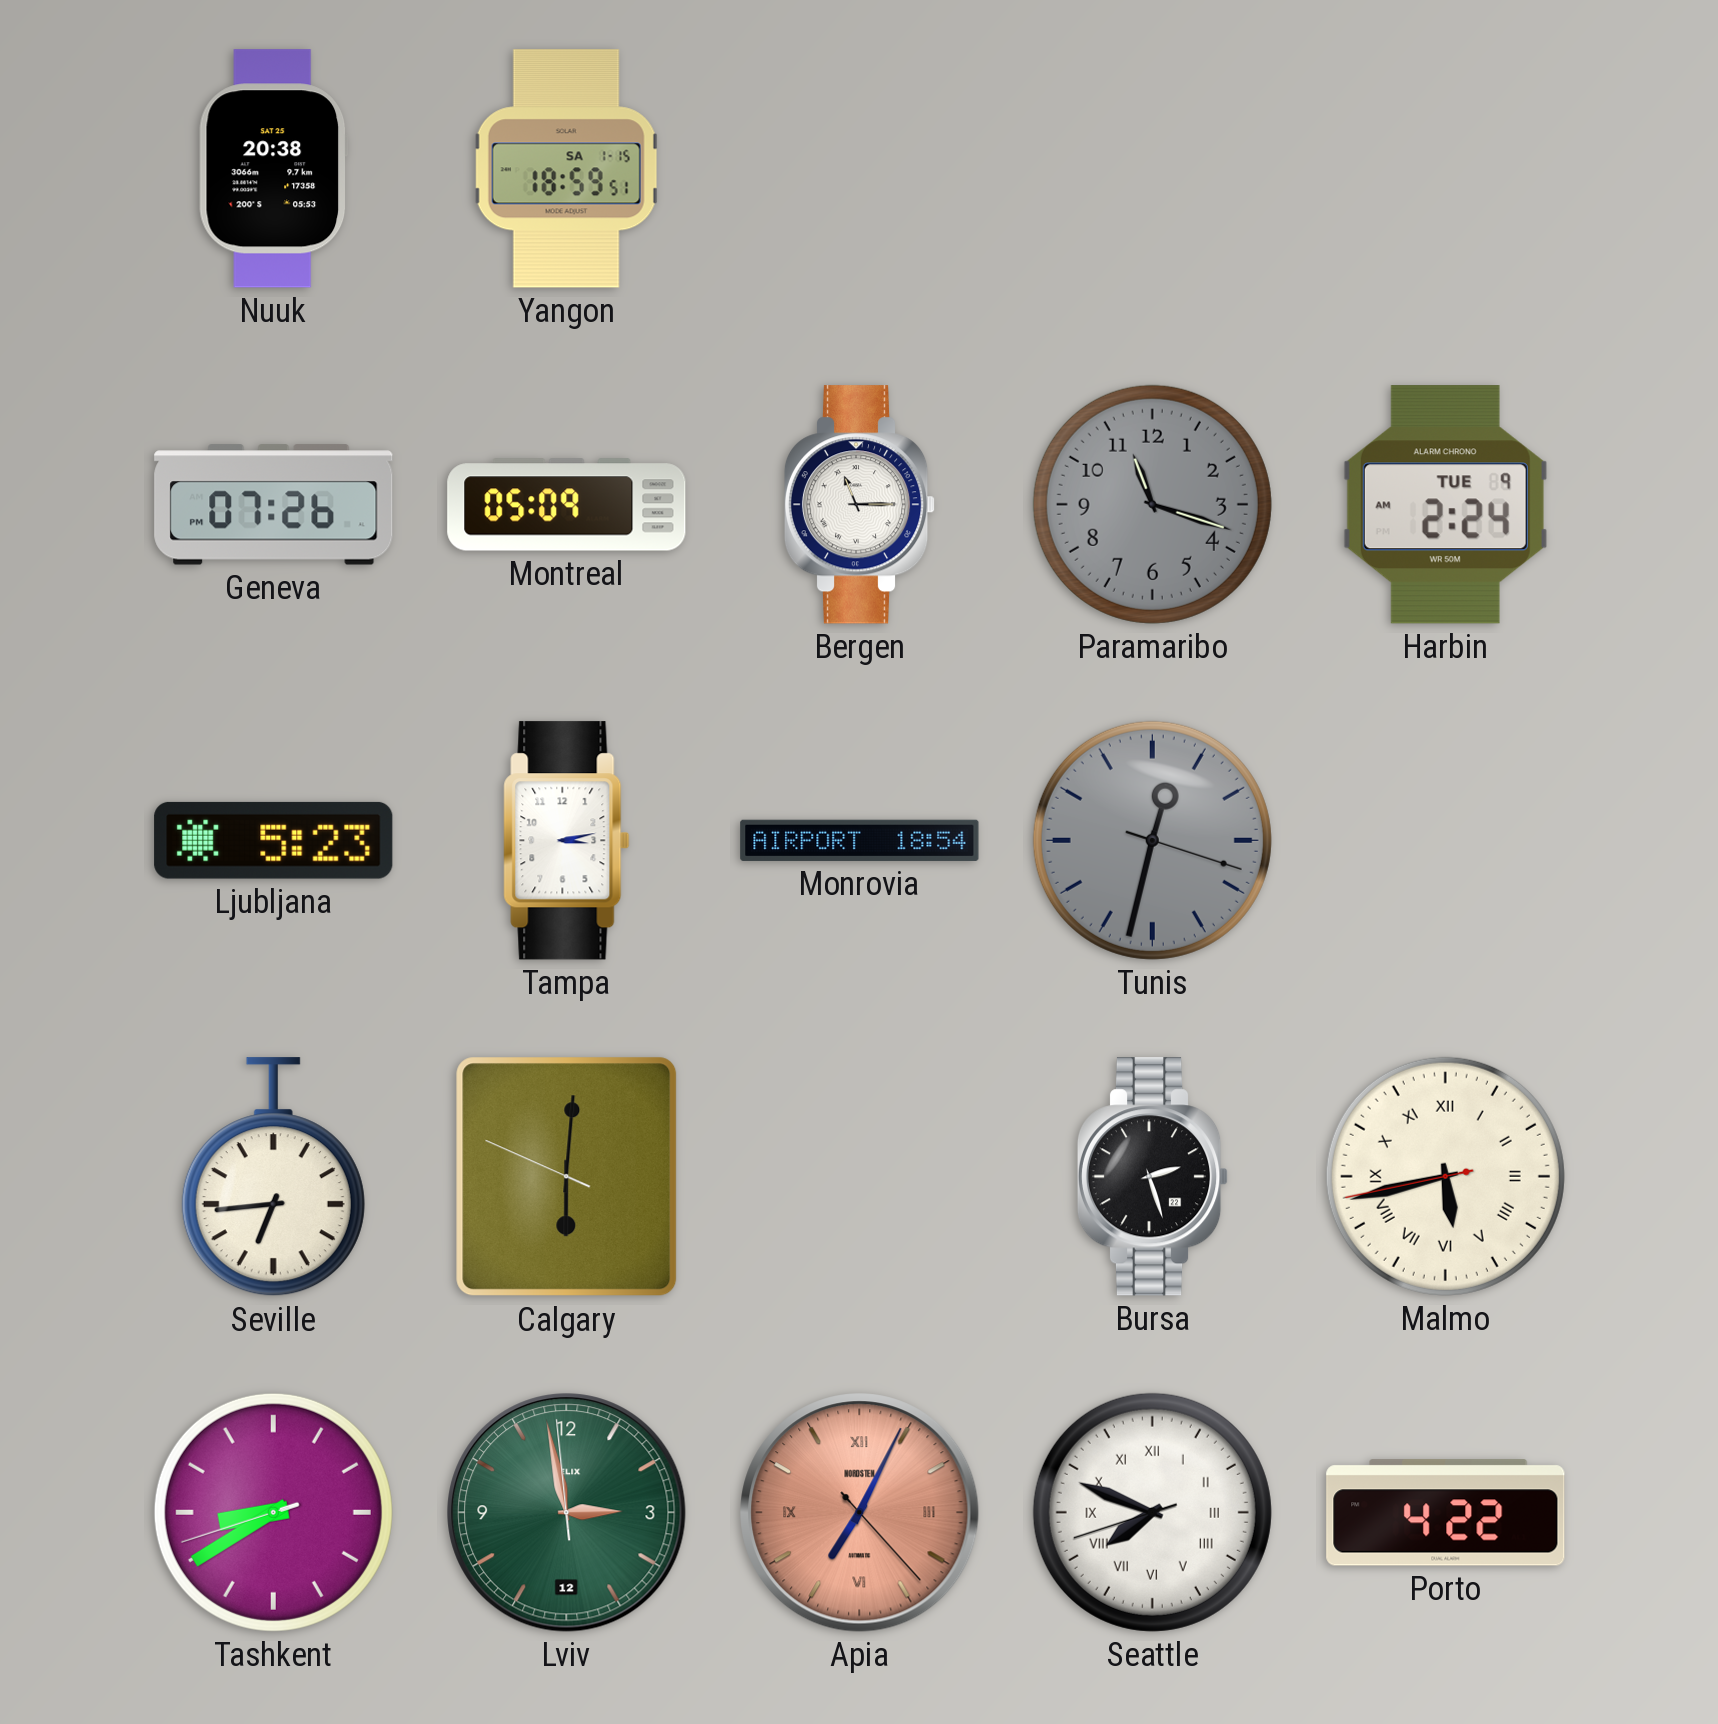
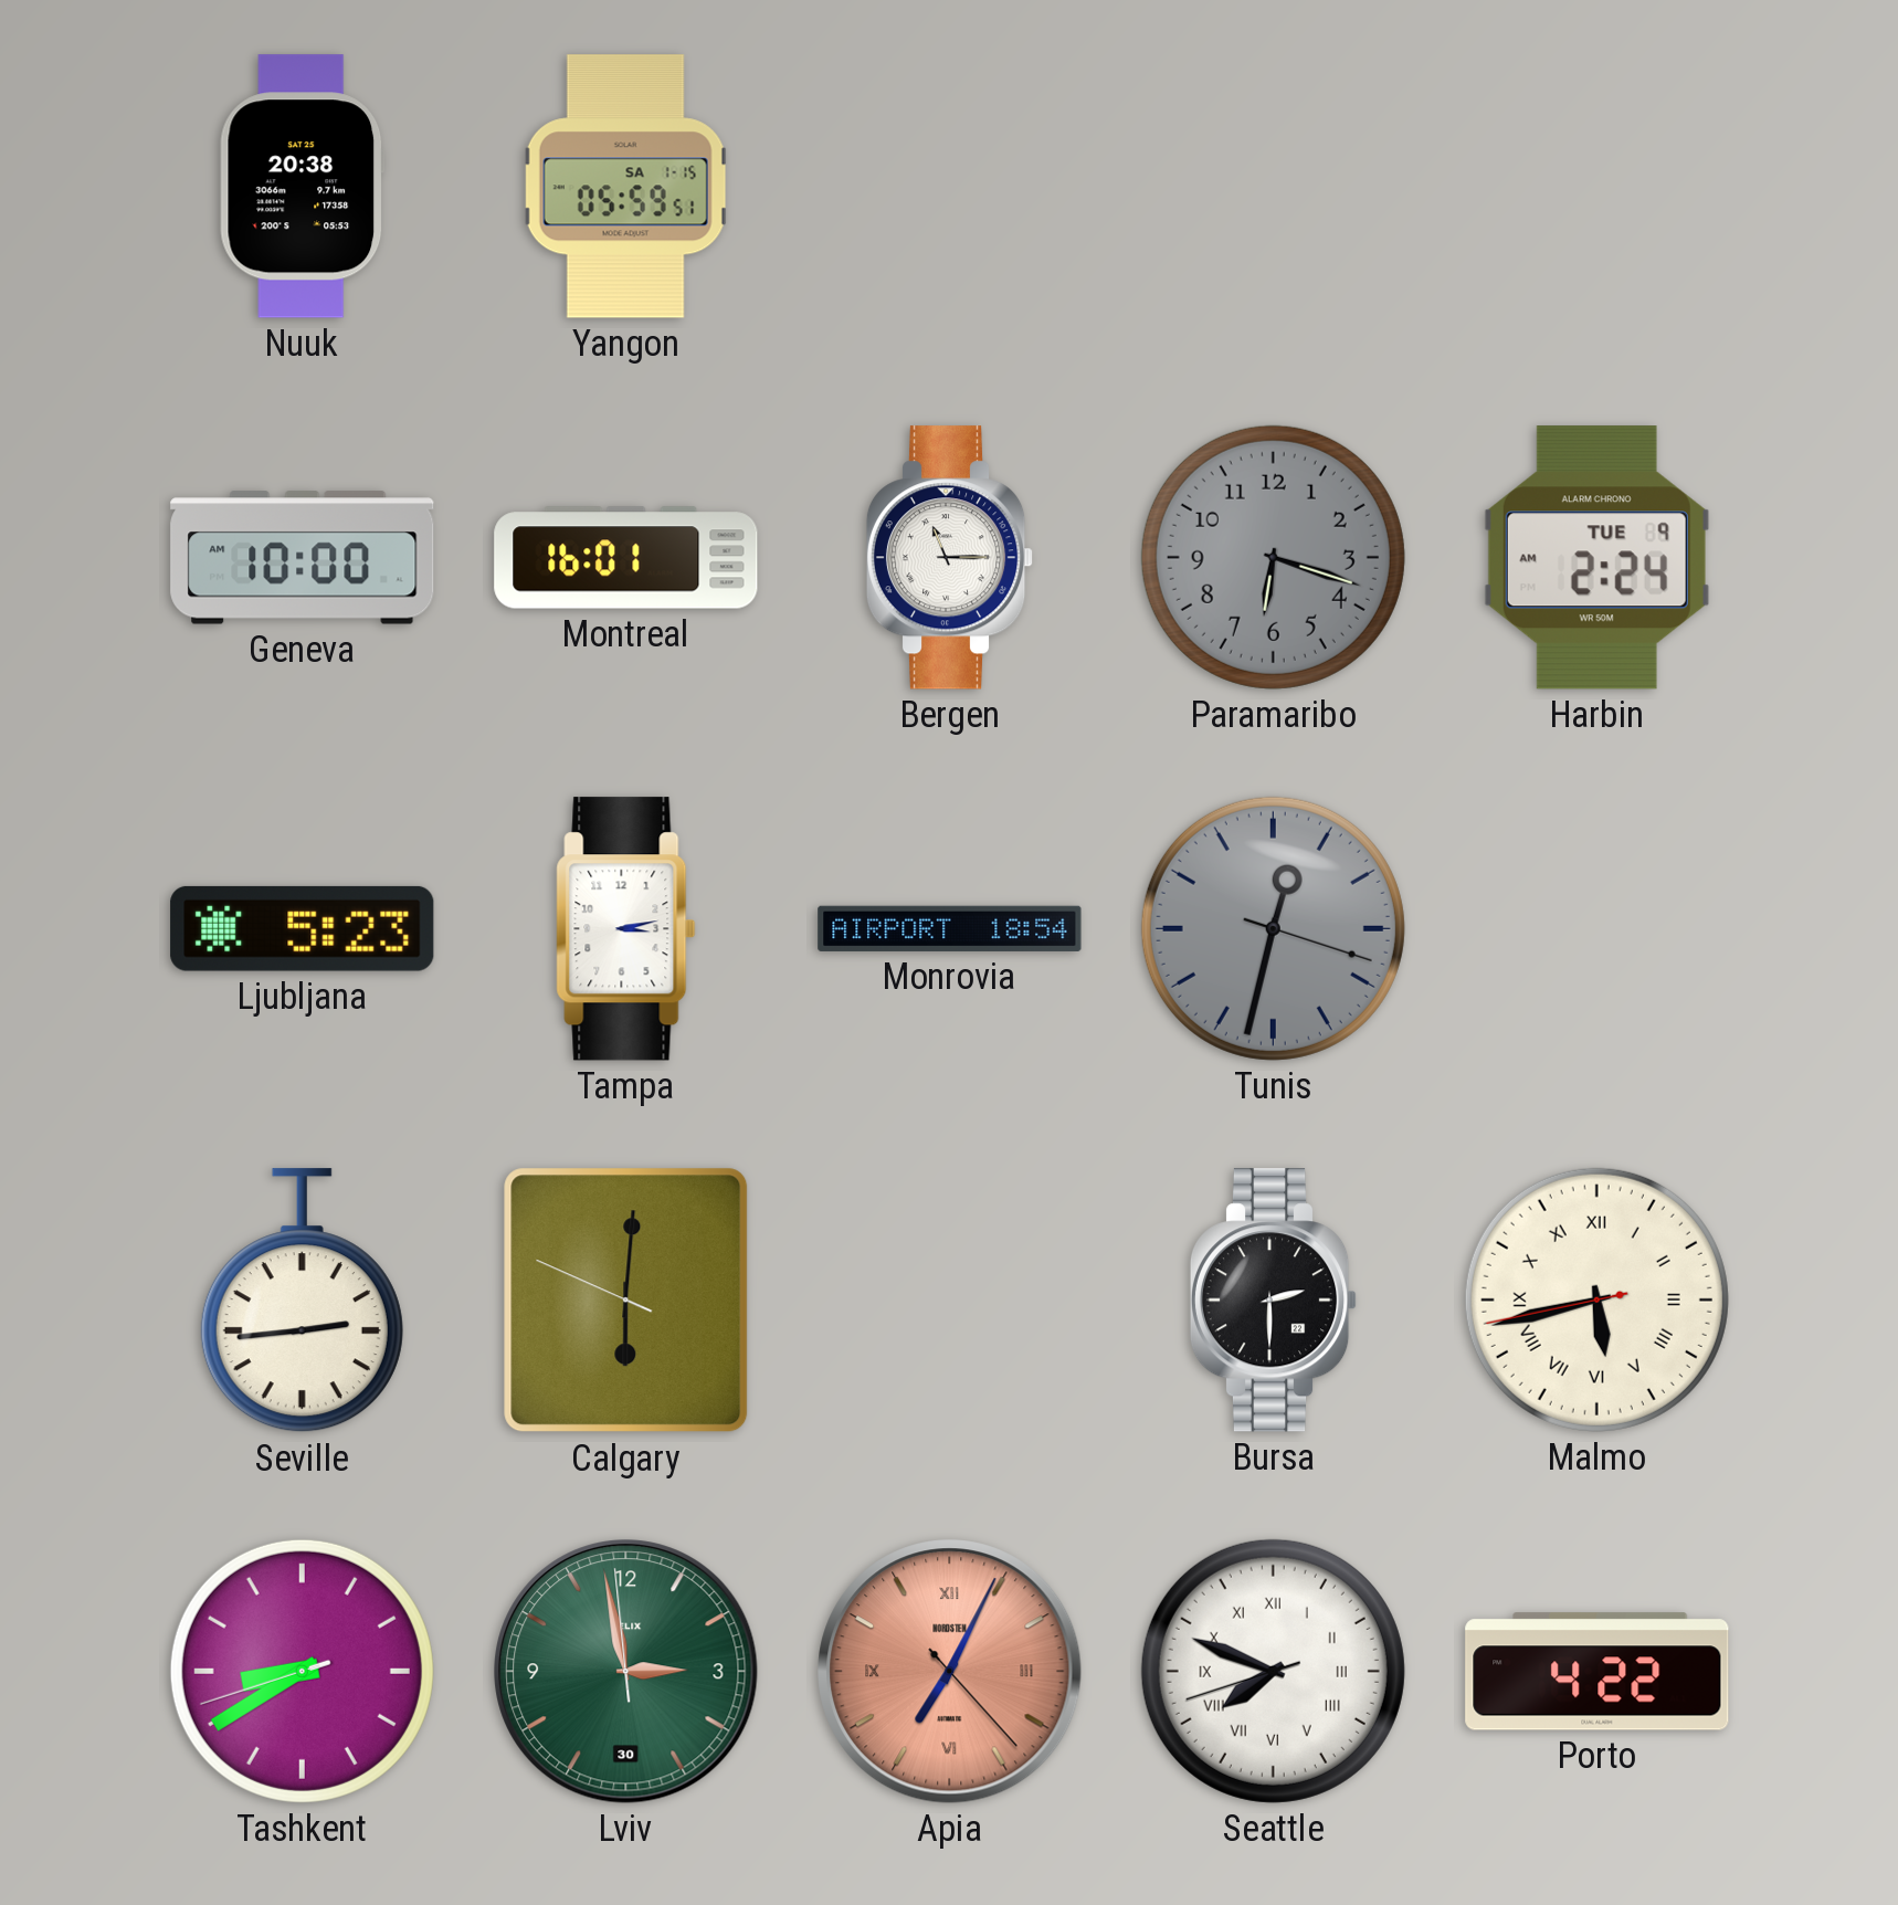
Yangon: 18:59 -> 05:59 (626, 187)
Geneva: 07:26 -> 10:00 (303, 558)
Montreal: 05:09 -> 16:01 (626, 558)
Paramaribo: 11:18 -> 6:18 (1273, 557)
Seville: 6:44 -> 2:44 (302, 1301)
Bursa: 2:27 -> 2:30 (1274, 1301)
Lviv date: 12 -> 30 (626, 1672)
